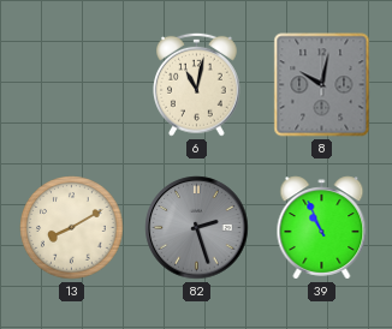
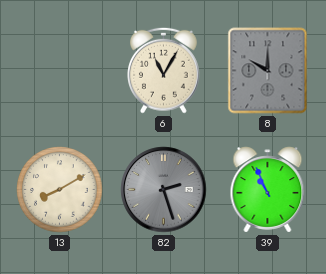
6: 11:02 -> 11:05 (164, 70)
8: 10:02 -> 10:00 (268, 71)
